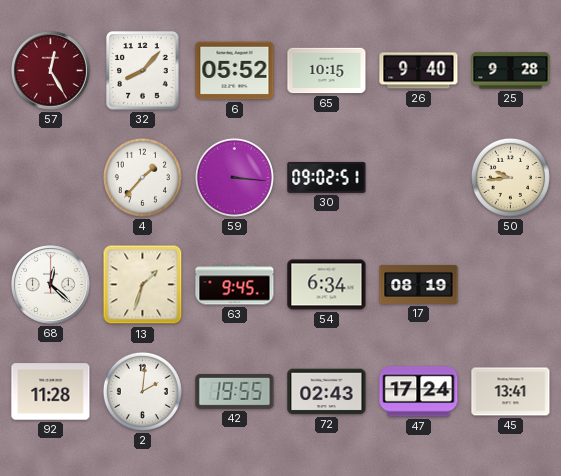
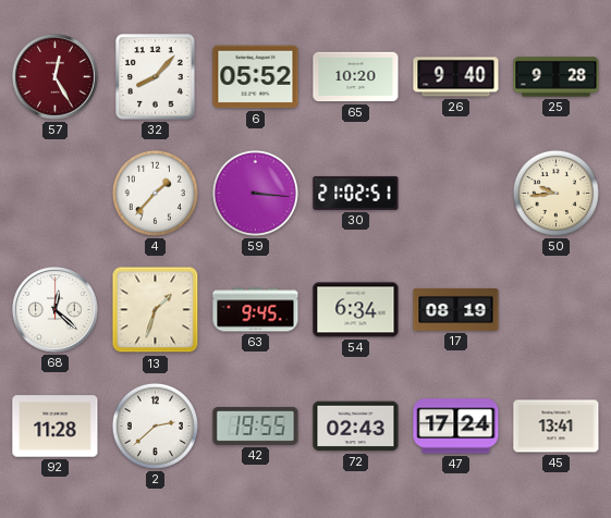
65: 10:15 -> 10:20 (356, 77)
30: 09:02 -> 21:02 (356, 193)
2: 2:01 -> 2:38 (155, 425)
